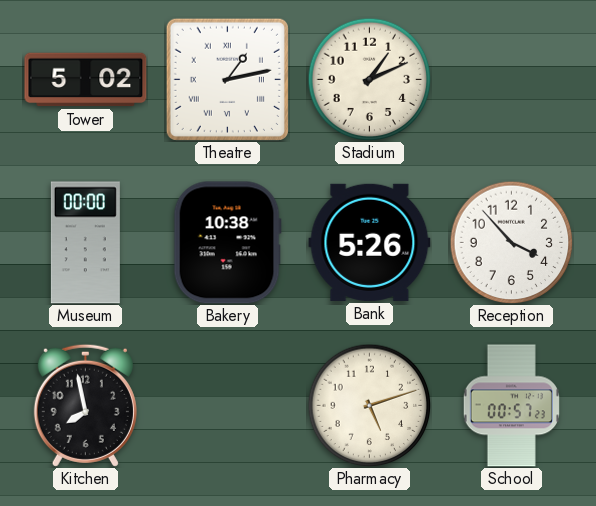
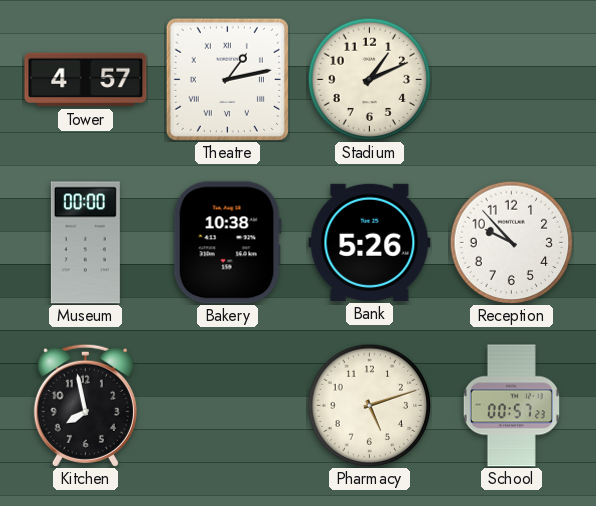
Tower: 5:02 -> 4:57 (86, 80)
Reception: 3:53 -> 9:53 (511, 242)
